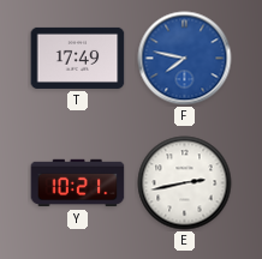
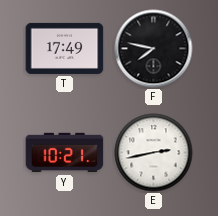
F dial: blue -> black (154, 49)
